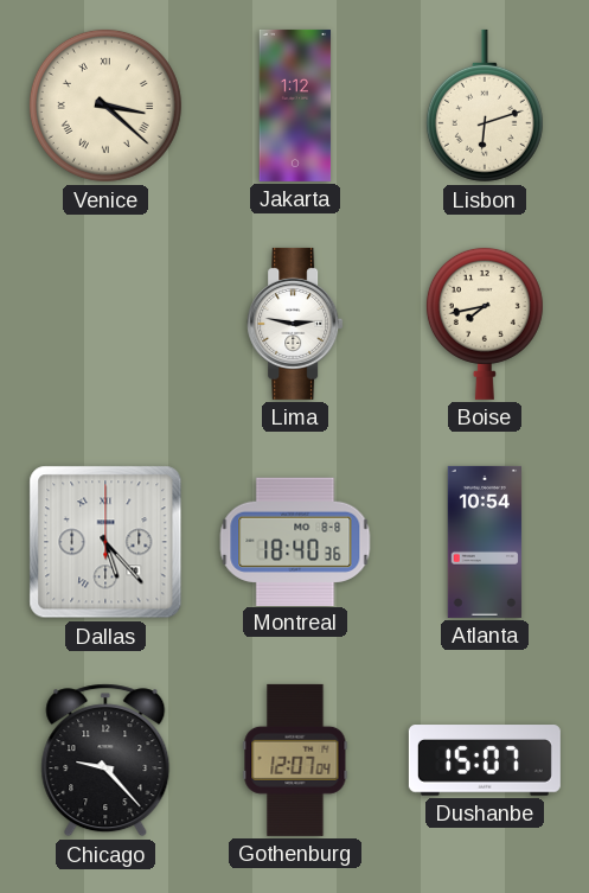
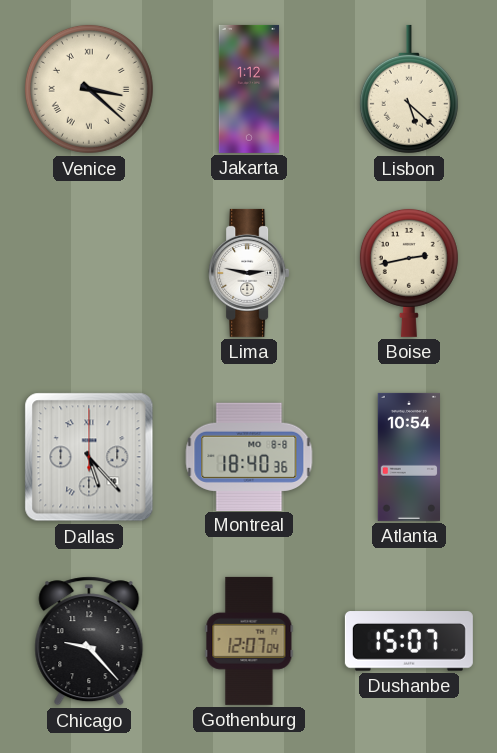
Lisbon: 6:12 -> 5:22 (409, 89)
Boise: 7:43 -> 2:43 (409, 272)
